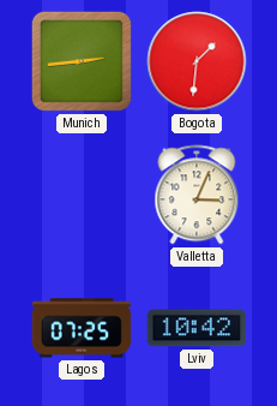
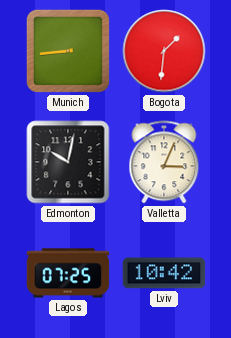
Munich: 2:44 -> 8:44 (68, 51)
Edmonton: none -> 10:02 (68, 162)
